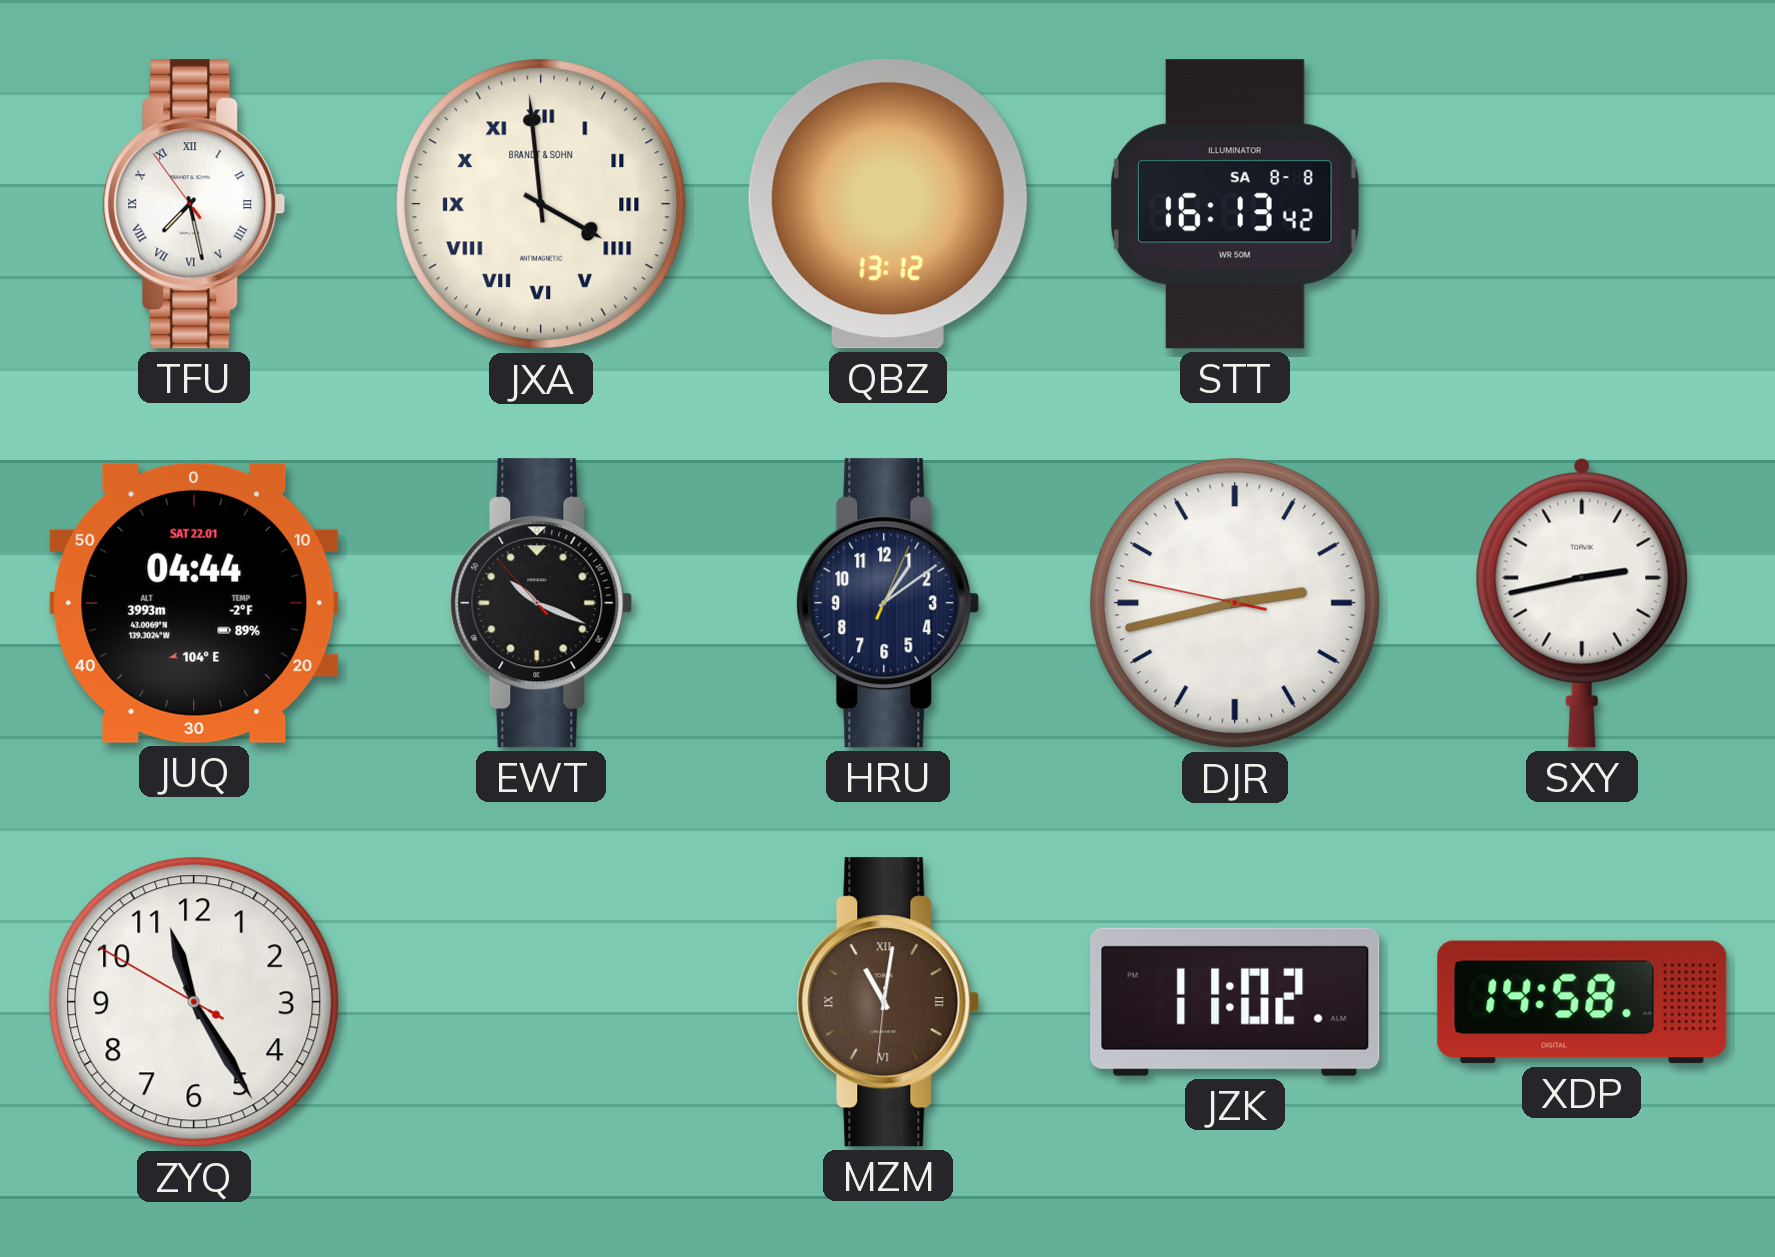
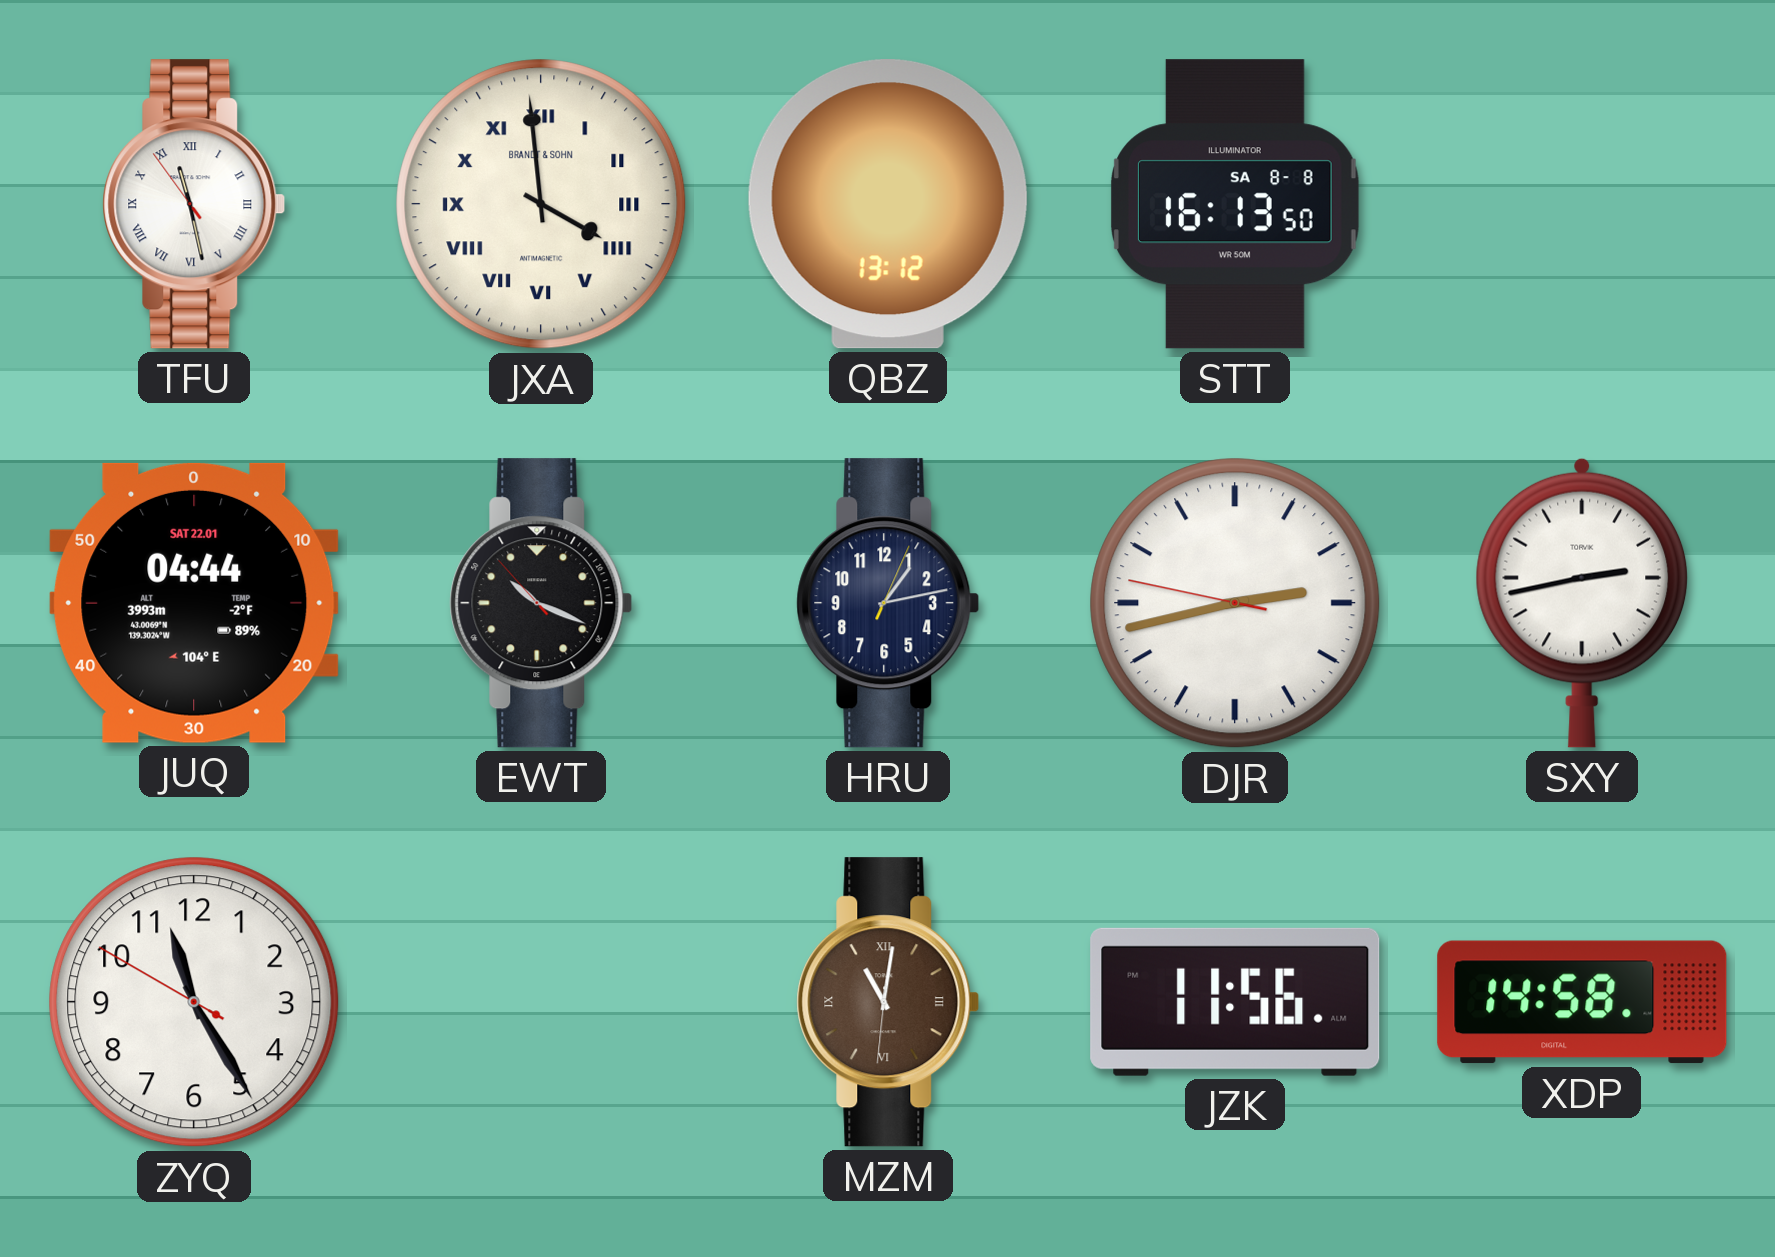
TFU: 7:27 -> 11:27 (194, 204)
STT: 16:13:42 -> 16:13:50 (1235, 204)
HRU: 1:09 -> 1:13 (888, 603)
JZK: 11:02 -> 11:56 (1235, 1002)
